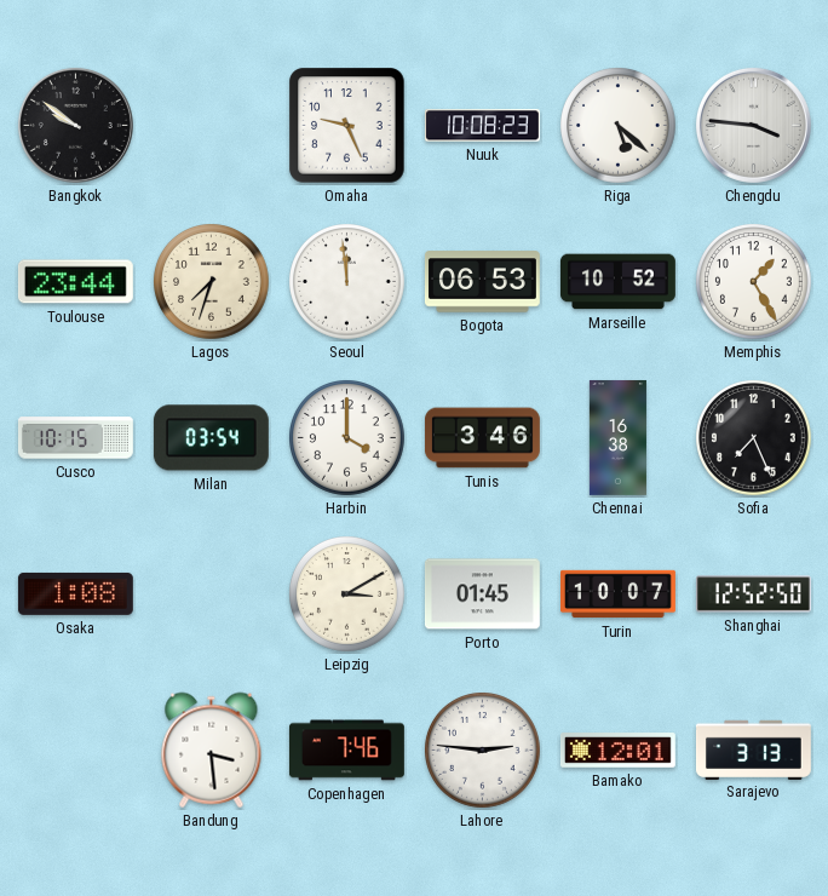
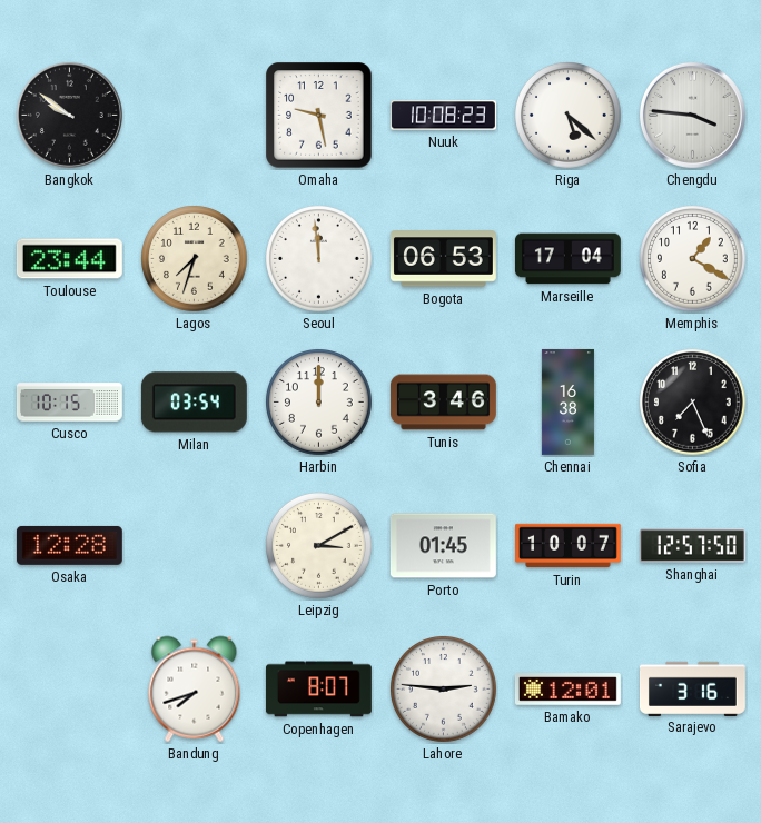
Omaha: 9:26 -> 9:28 (319, 116)
Marseille: 10:52 -> 17:04 (567, 259)
Memphis: 1:25 -> 1:20 (693, 259)
Harbin: 4:00 -> 12:00 (319, 403)
Osaka: 1:08 -> 12:28 (69, 545)
Shanghai: 12:52 -> 12:57 (692, 546)
Bandung: 3:29 -> 7:42 (195, 690)
Copenhagen: 7:46 -> 8:07 (318, 690)
Sarajevo: 3:13 -> 3:16 (692, 688)
